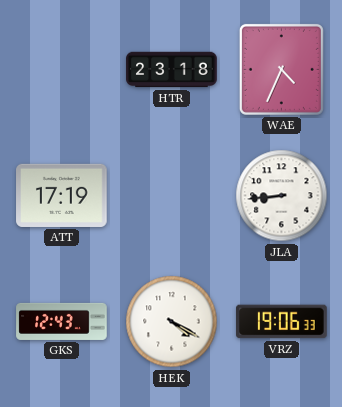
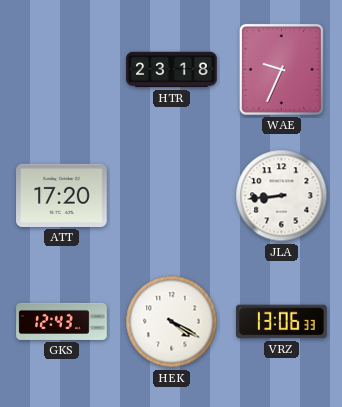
WAE: 4:34 -> 9:34 (281, 69)
ATT: 17:19 -> 17:20 (62, 195)
VRZ: 19:06 -> 13:06 (282, 322)
